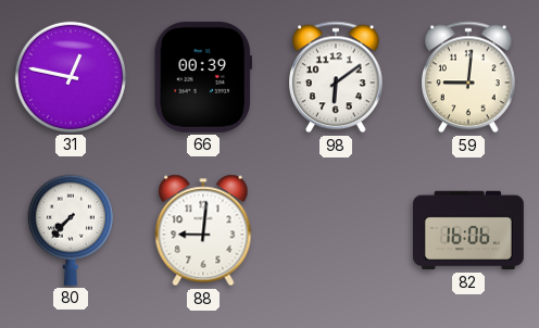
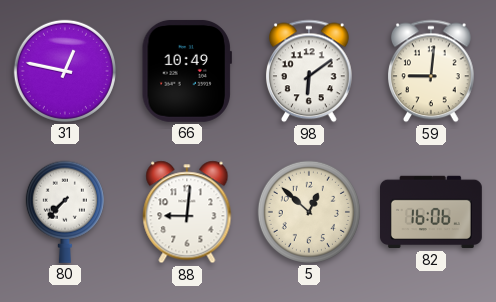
66: 00:39 -> 10:49 (187, 71)
5: none -> 12:52 (309, 212)
